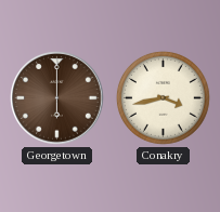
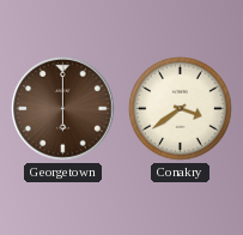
Conakry: 3:43 -> 3:39 (180, 108)
